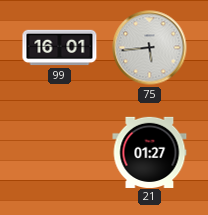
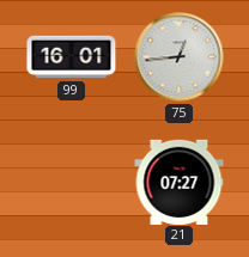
75: 5:44 -> 12:44 (180, 57)
21: 01:27 -> 07:27 (180, 182)
